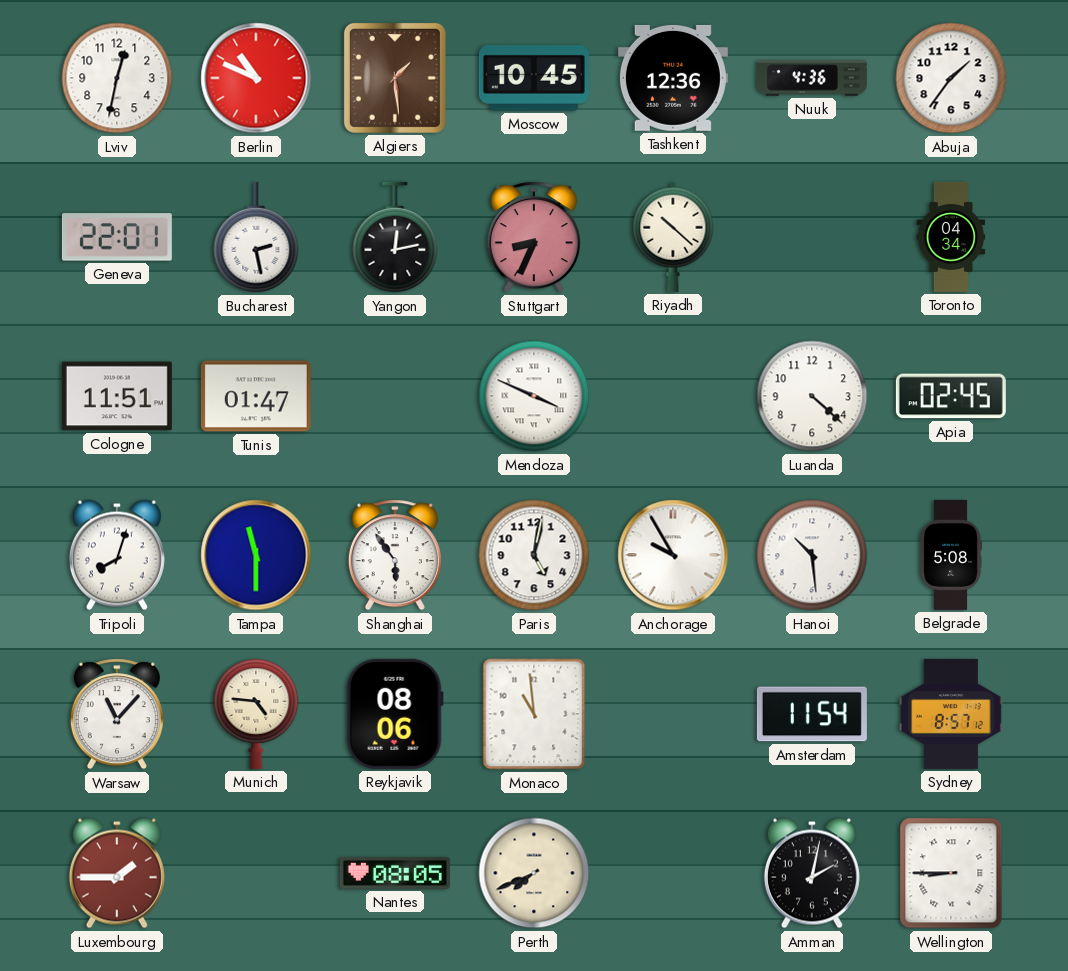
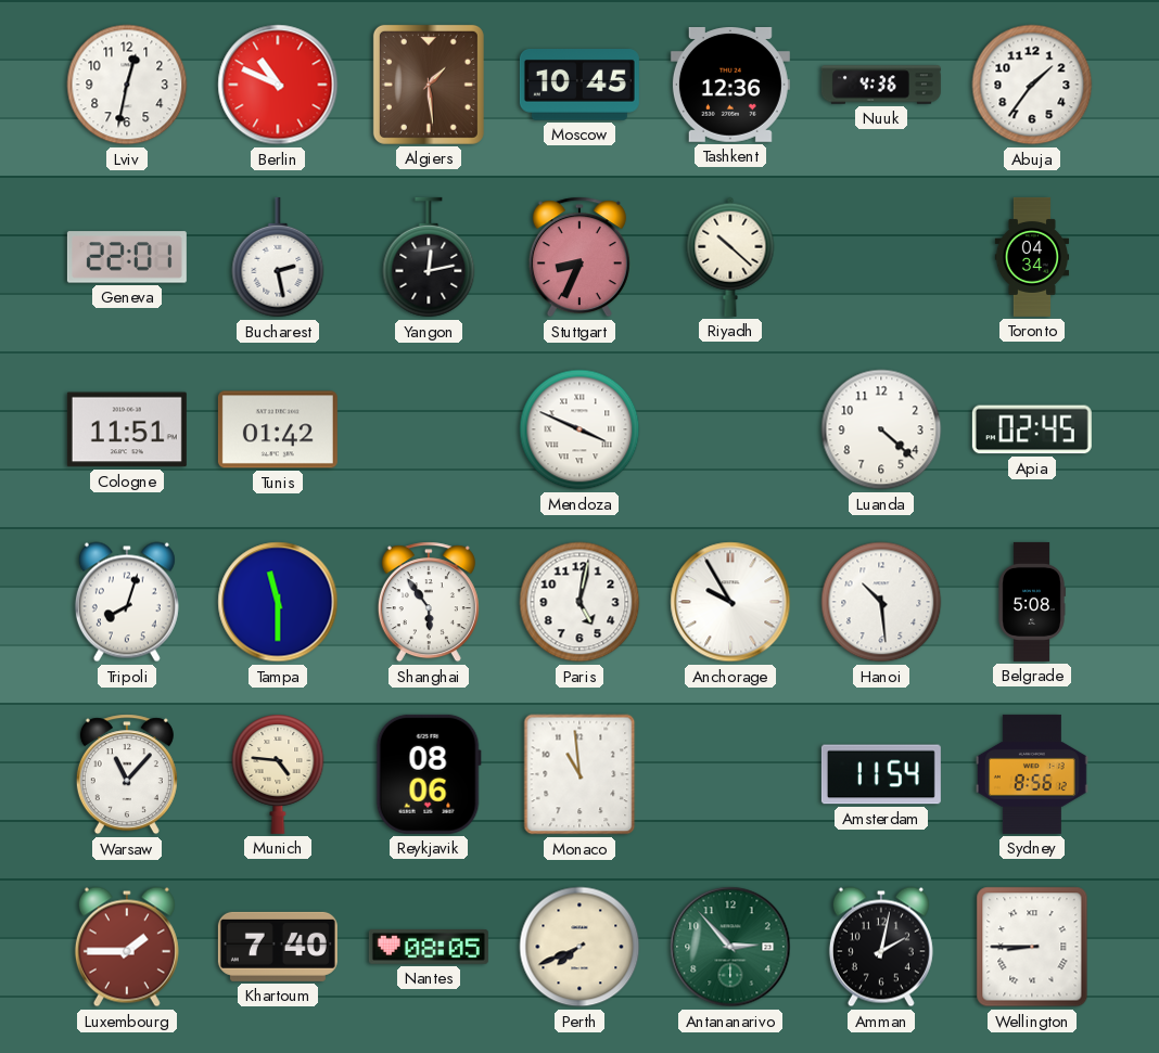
Tunis: 01:47 -> 01:42 (278, 429)
Sydney: 8:57 -> 8:56 (1032, 774)
Khartoum: none -> 7:40 (278, 947)
Antananarivo: none -> 2:53 (730, 947)
